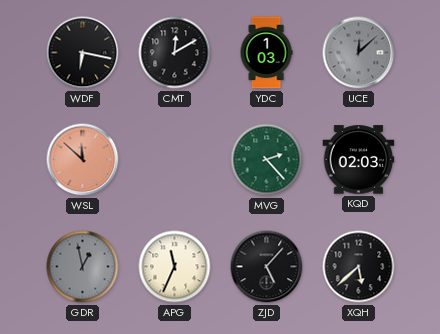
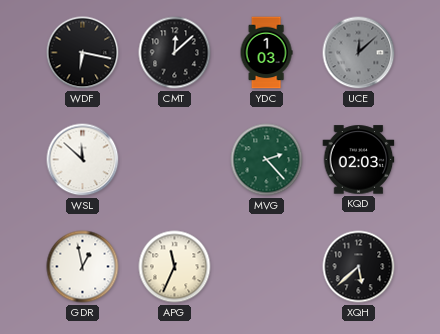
CMT: 12:10 -> 12:08 (175, 53)
WSL dial: salmon -> white (83, 160)
GDR dial: grey -> white (83, 267)
ZJD: 5:07 -> none (267, 267)
